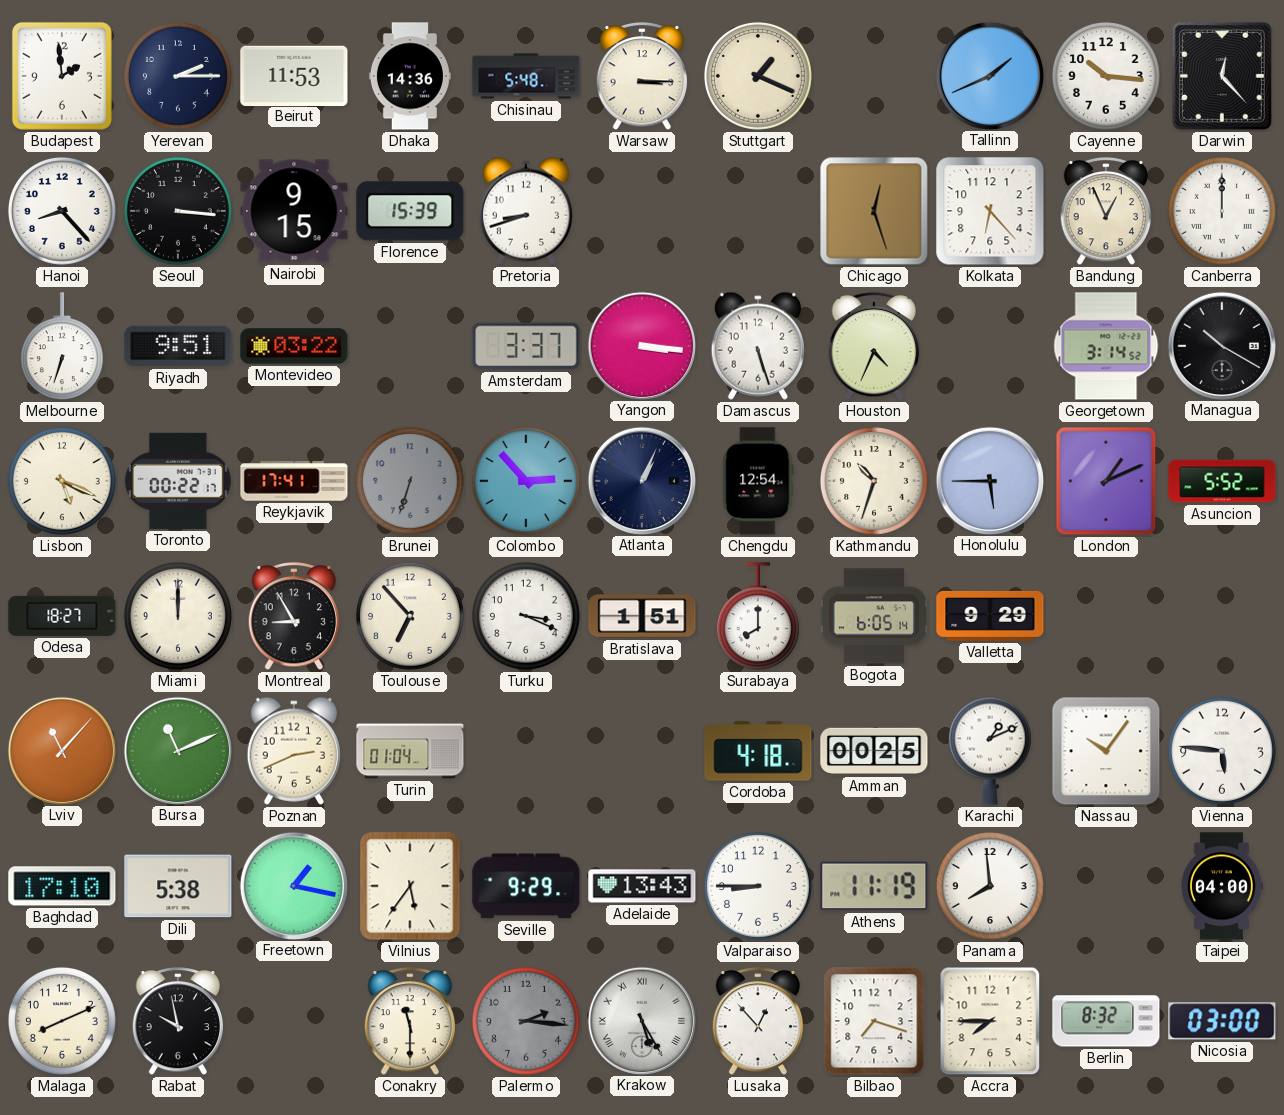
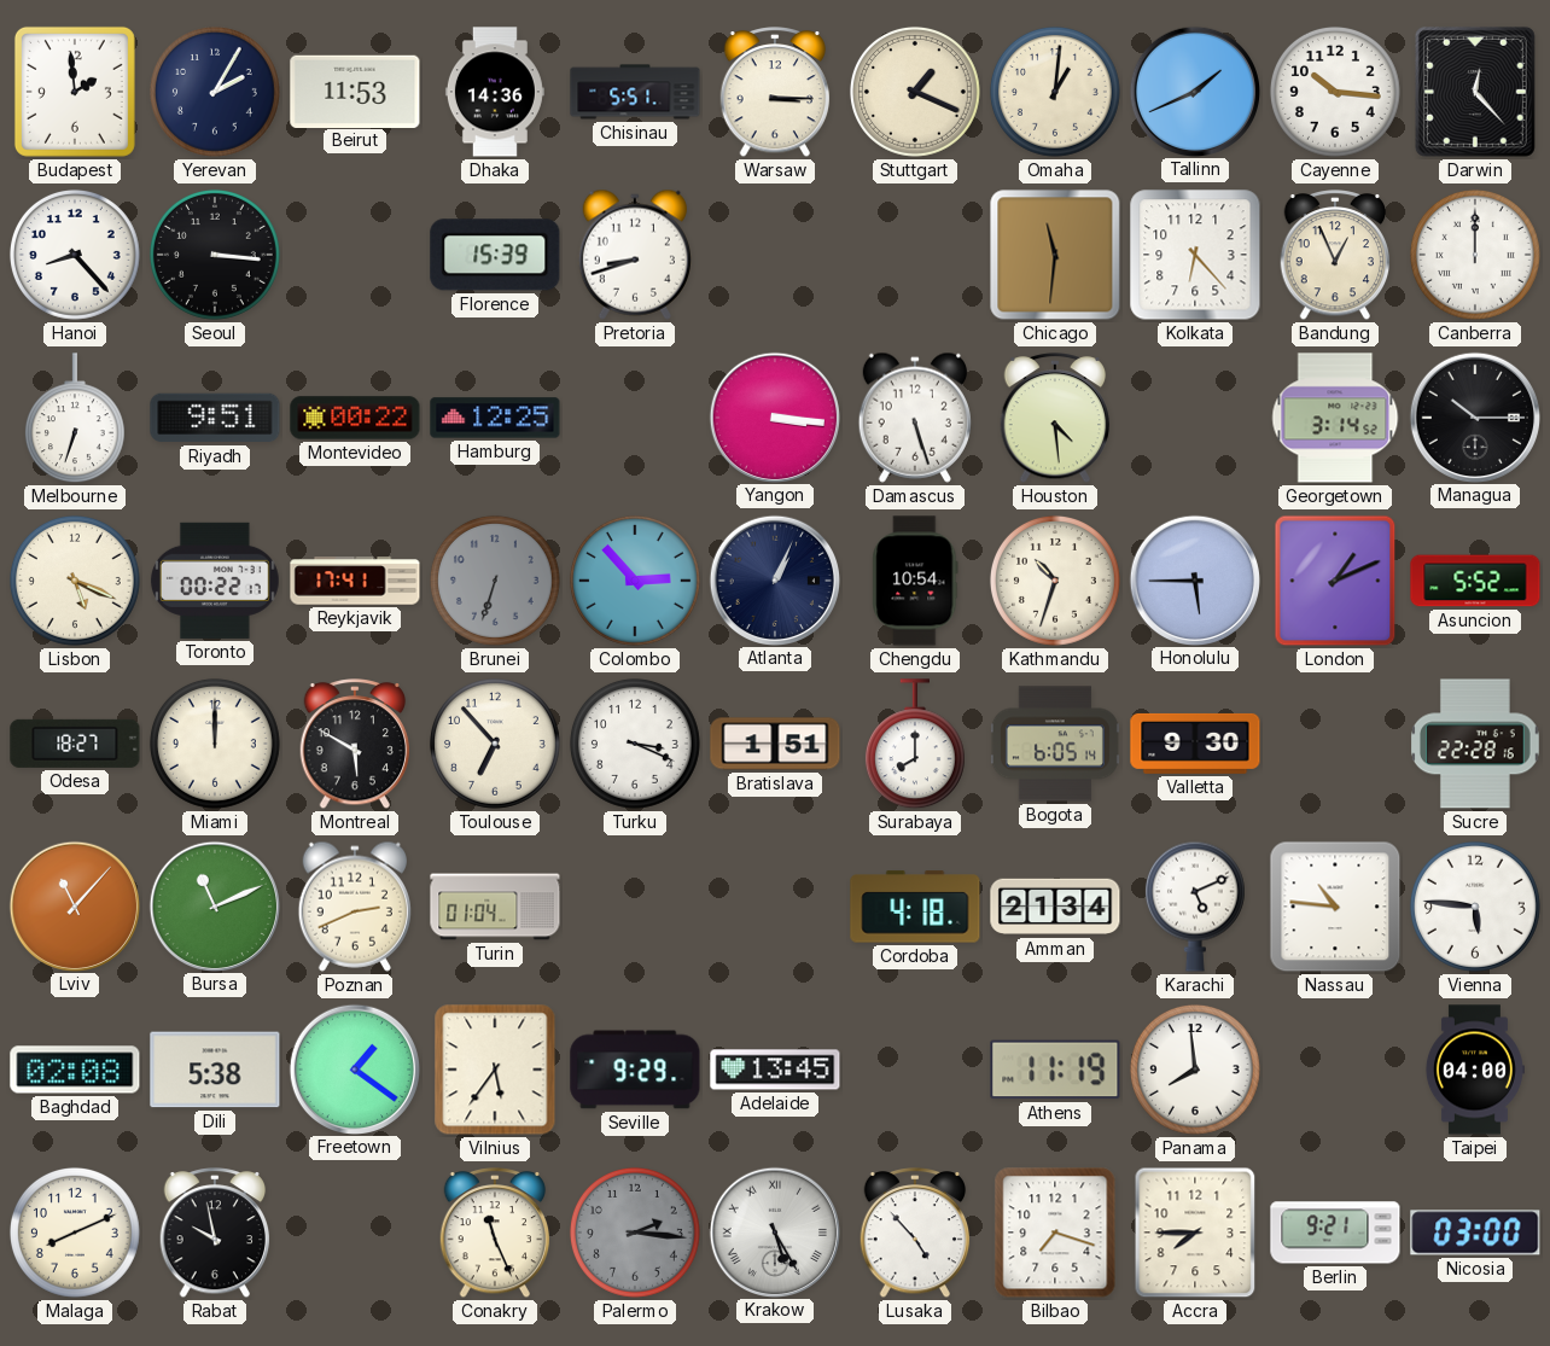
Yerevan: 2:15 -> 2:05 (215, 92)
Chisinau: 5:48 -> 5:51 (635, 92)
Omaha: none -> 1:01 (1055, 92)
Nairobi: 9:15 -> none (294, 211)
Chicago: 12:27 -> 11:31 (1055, 255)
Montevideo: 03:22 -> 00:22 (355, 418)
Hamburg: none -> 12:25 (495, 418)
Amsterdam: 3:37 -> none (526, 346)
Houston: 4:34 -> 4:29 (1055, 419)
Managua: 10:20 -> 10:15 (1474, 416)
Chengdu: 12:54 -> 10:54 (915, 581)
Montreal: 8:55 -> 5:50 (355, 745)
Valletta: 9:29 -> 9:30 (1195, 744)
Sucre: none -> 22:28 (1476, 744)
Amman: 00:25 -> 21:34 (1055, 907)
Karachi: 1:11 -> 5:11 (1195, 907)
Nassau: 10:06 -> 10:46 (1335, 907)
Baghdad: 17:10 -> 02:08 (75, 1070)
Freetown: 1:17 -> 1:21 (354, 1068)
Adelaide: 13:43 -> 13:45 (775, 1070)
Valparaiso: 8:45 -> none (758, 886)
Conakry: 11:30 -> 11:26 (495, 1234)
Lusaka: 12:53 -> 4:53 (915, 1234)
Berlin: 8:32 -> 9:21 (1335, 1233)
